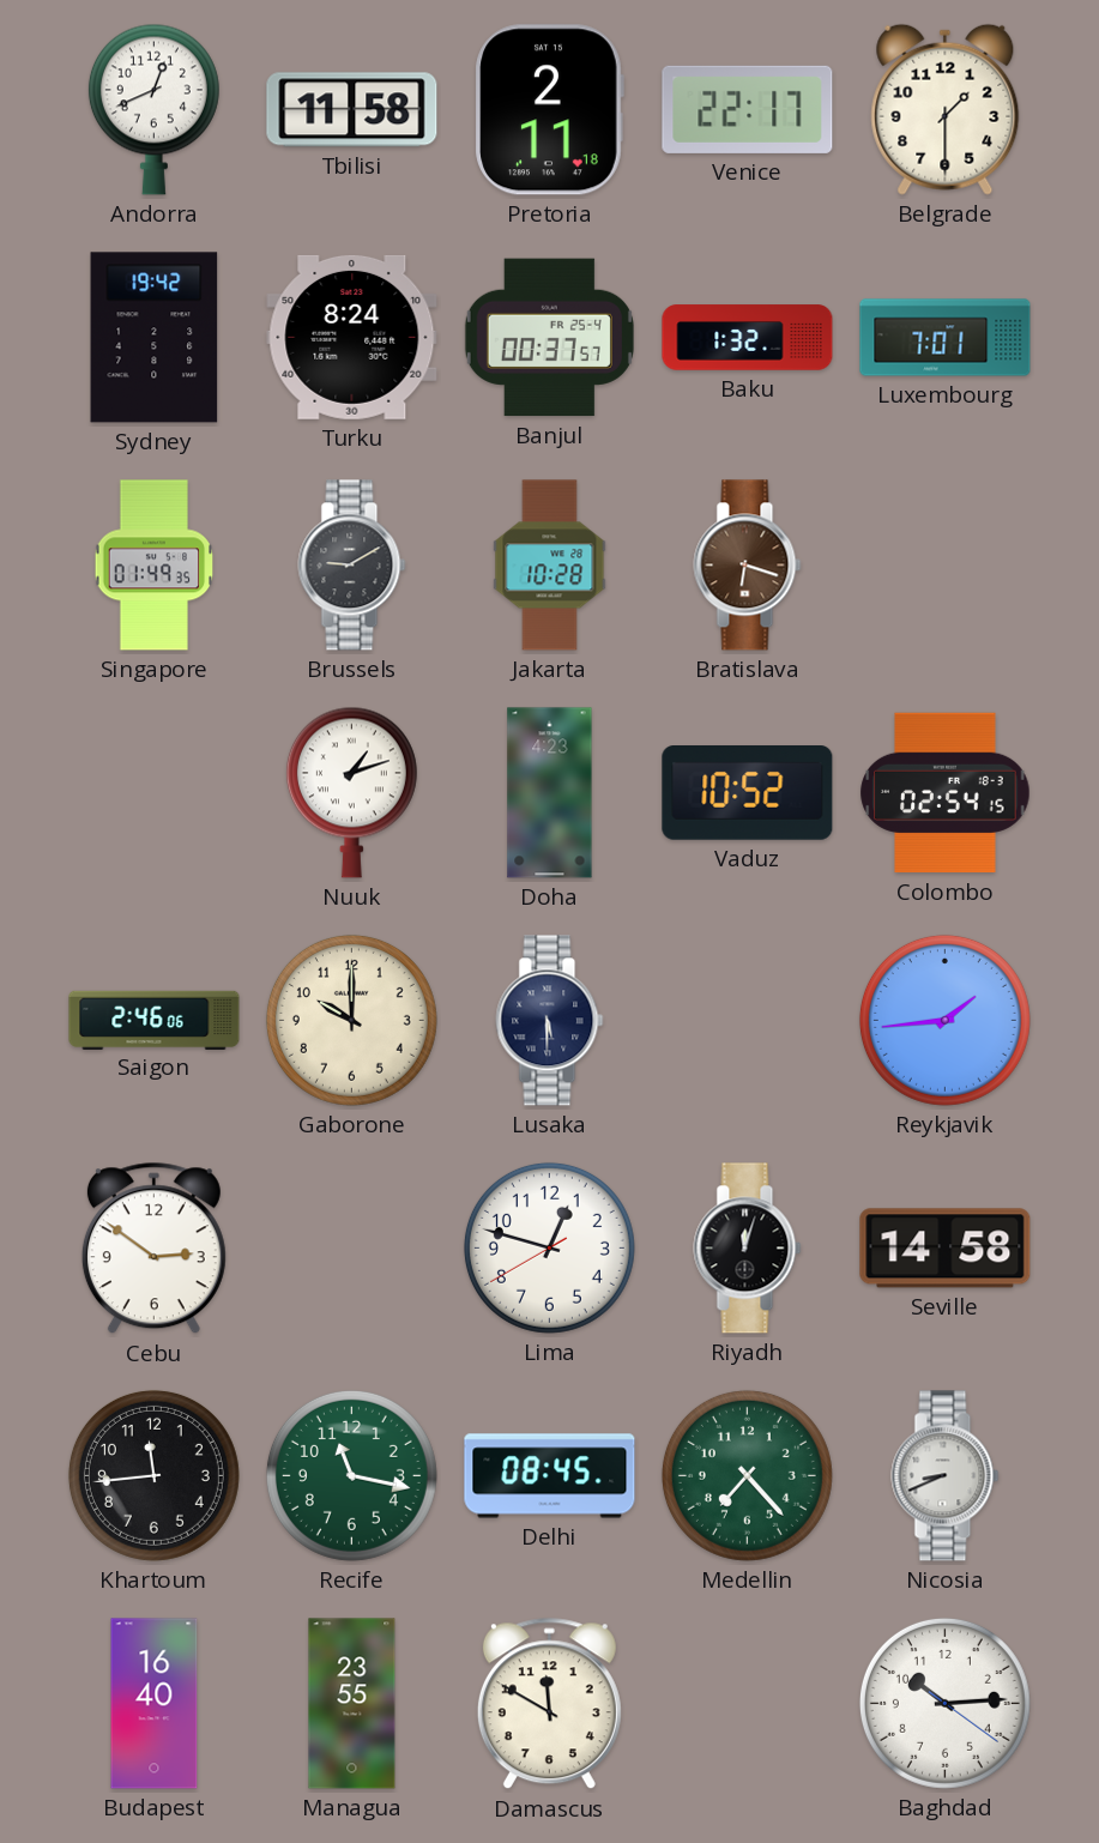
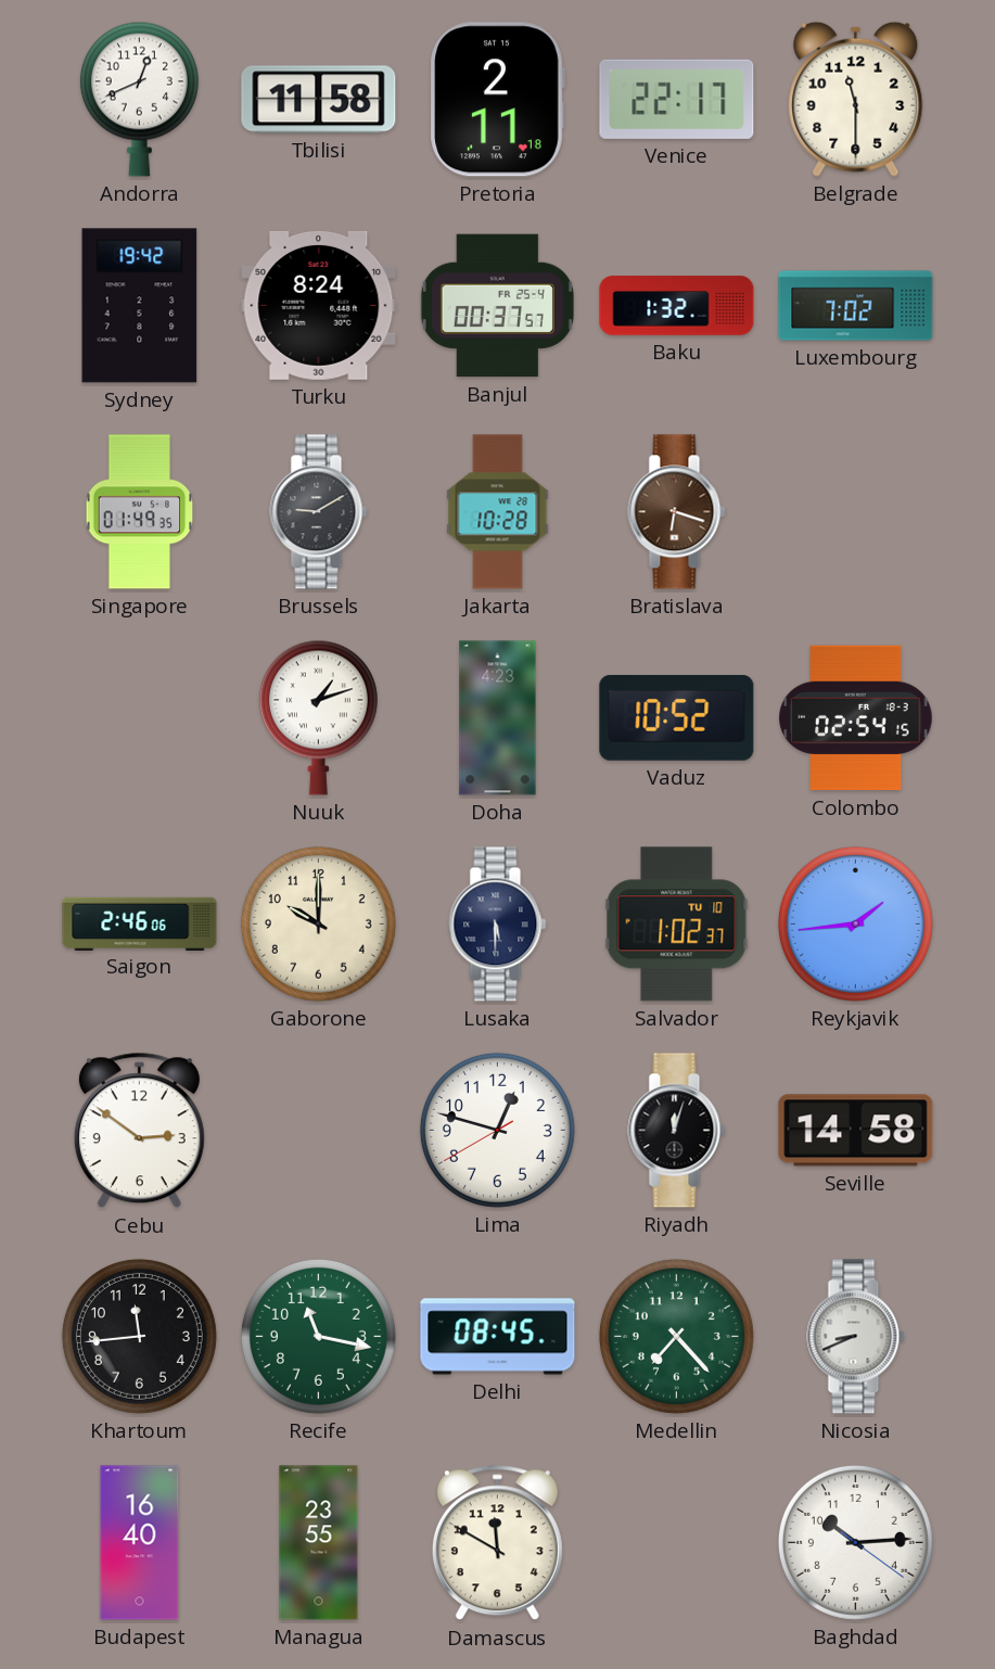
Belgrade: 1:30 -> 11:30 (856, 99)
Luxembourg: 7:01 -> 7:02 (856, 306)
Salvador: none -> 1:02 (677, 925)
